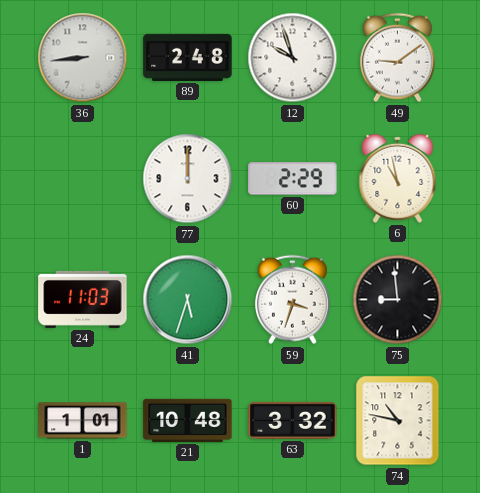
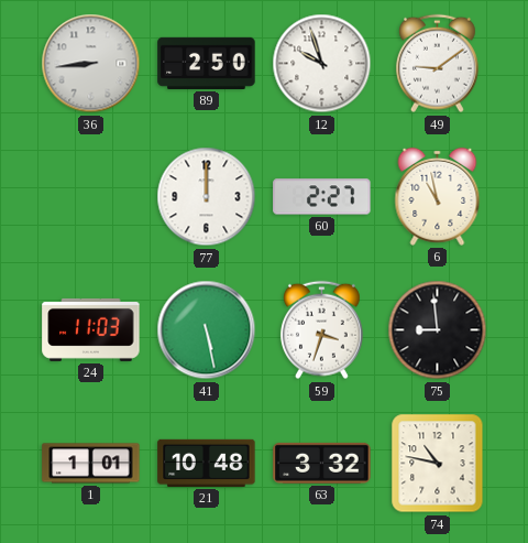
89: 2:48 -> 2:50 (207, 63)
60: 2:29 -> 2:27 (322, 197)
41: 5:33 -> 5:28 (207, 330)
